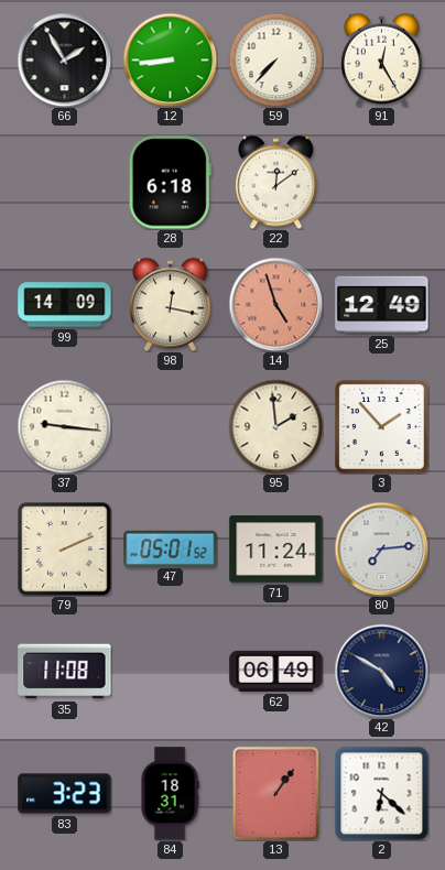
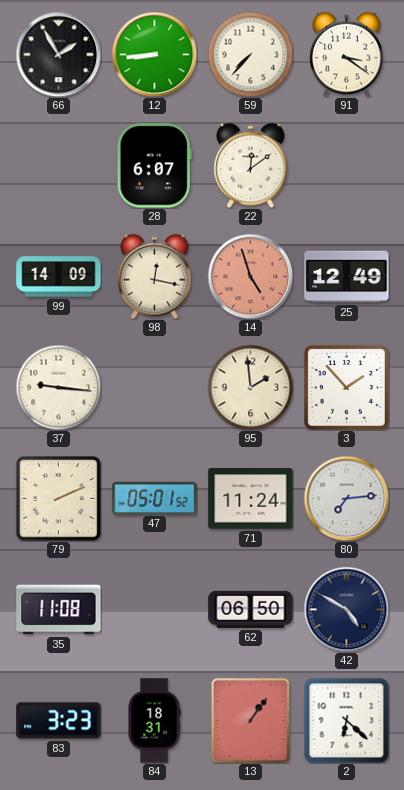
91: 12:25 -> 3:21 (347, 54)
28: 6:18 -> 6:07 (154, 166)
62: 06:49 -> 06:50 (251, 609)
